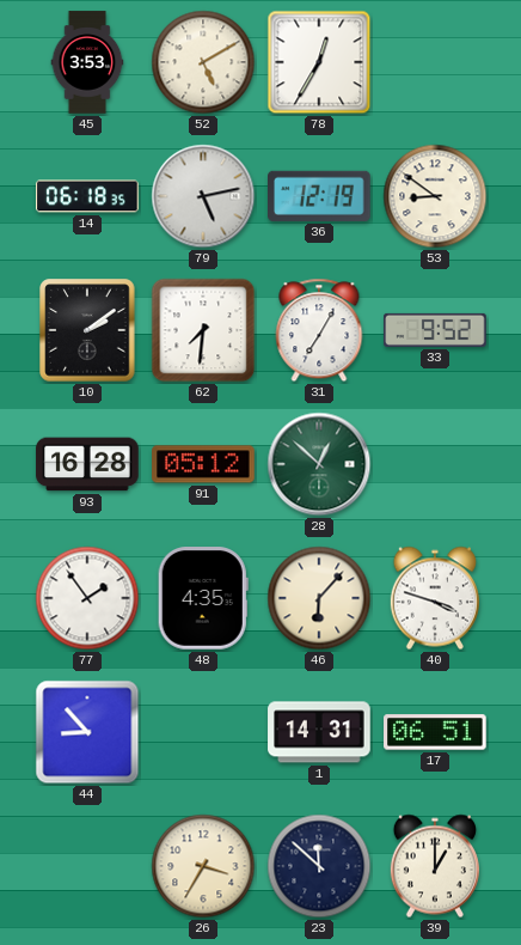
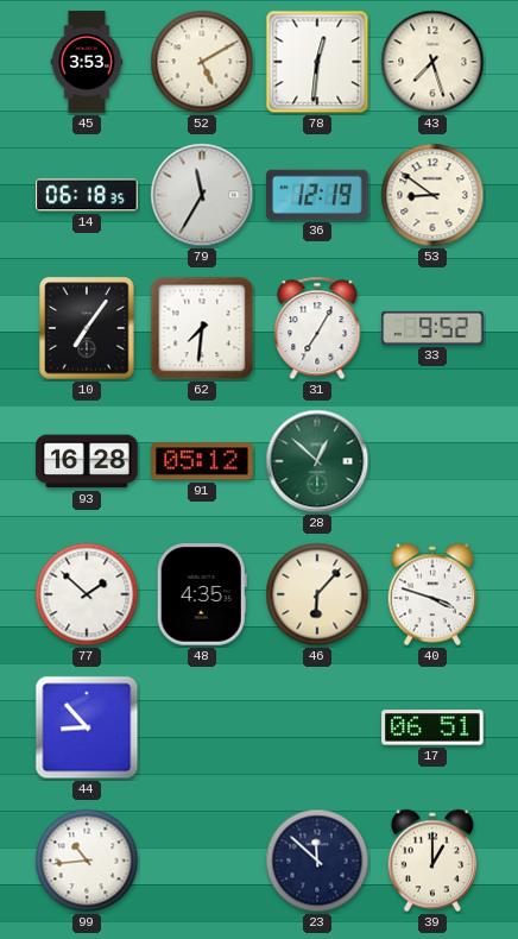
78: 12:35 -> 12:31 (317, 62)
43: none -> 7:27 (432, 62)
79: 5:13 -> 11:35 (202, 195)
10: 2:09 -> 7:06 (87, 328)
77: 1:54 -> 1:52 (87, 594)
1: 14:31 -> none (319, 732)
99: none -> 10:44 (87, 861)
26: 3:35 -> none (203, 866)
